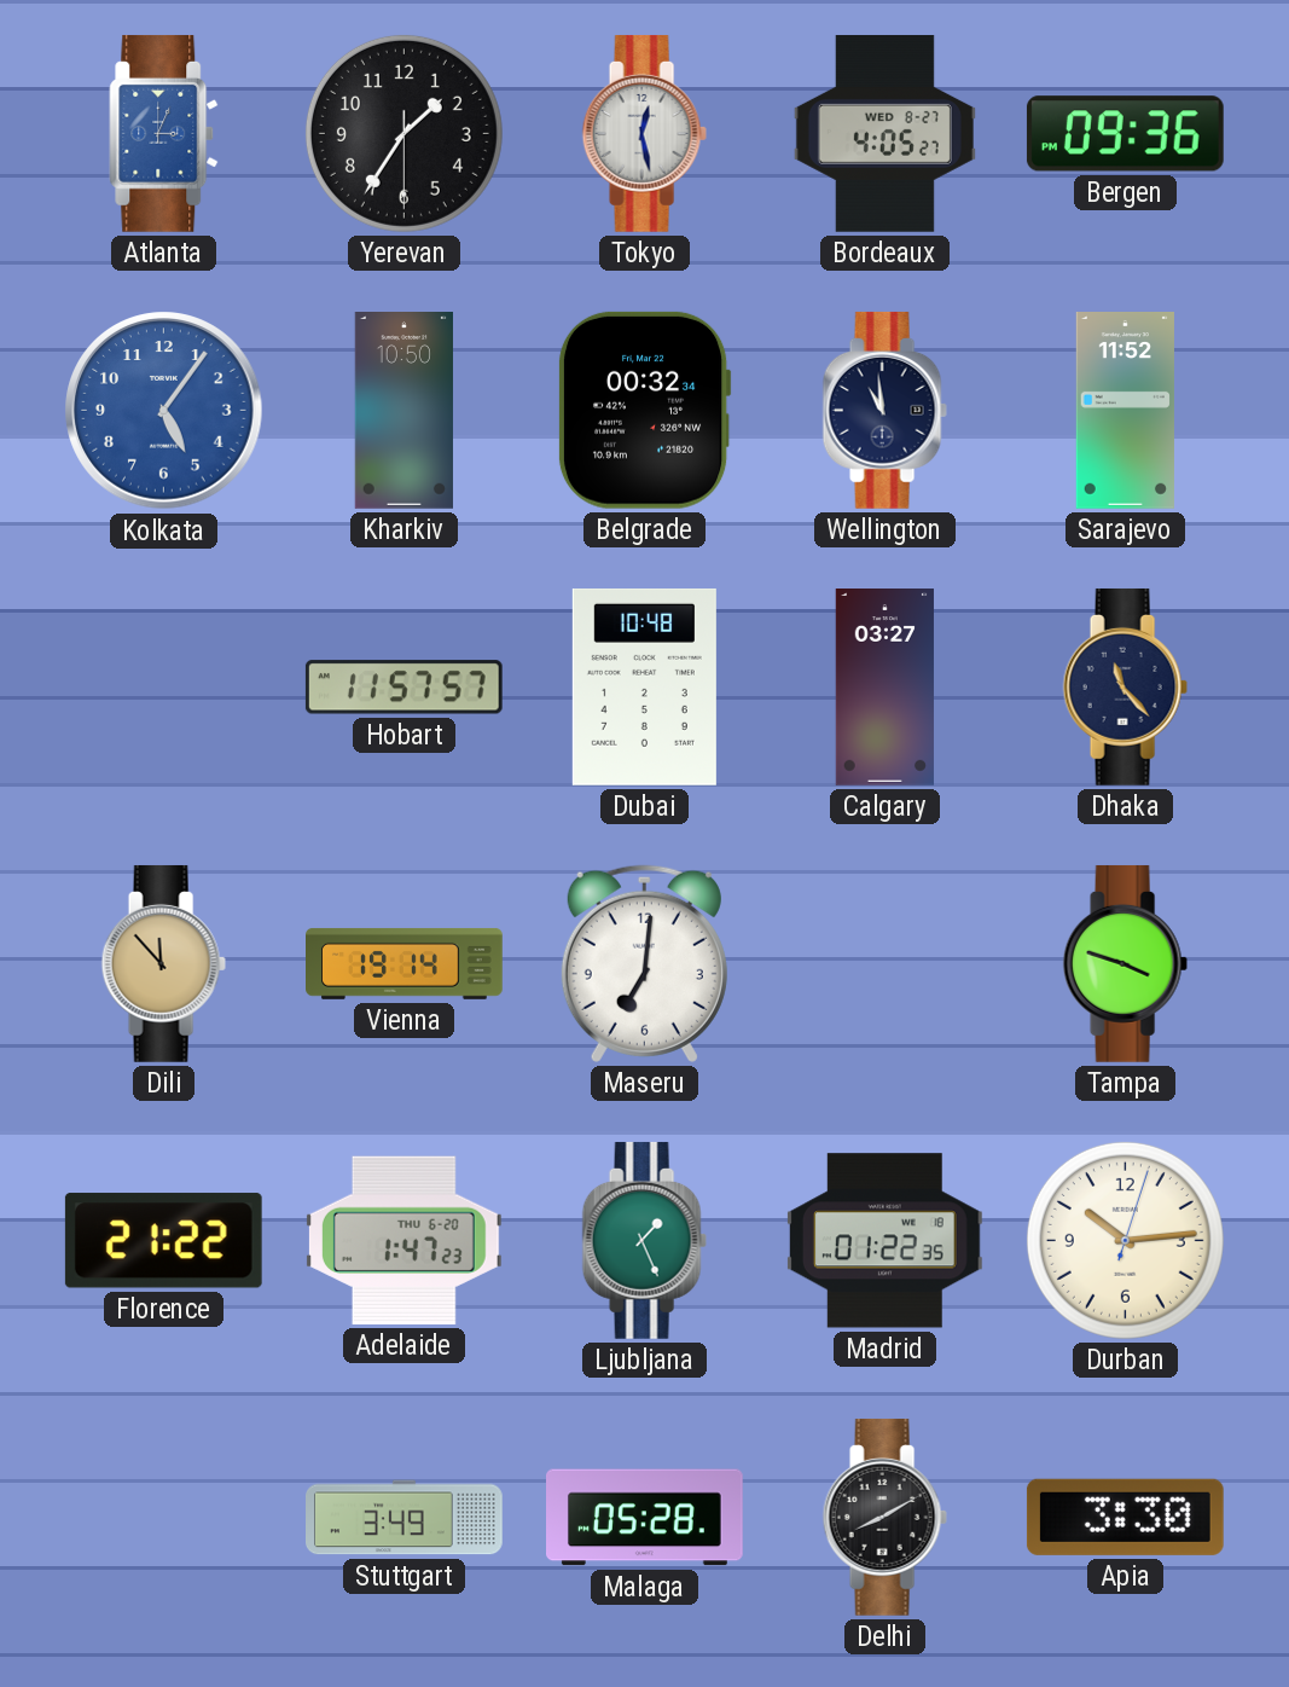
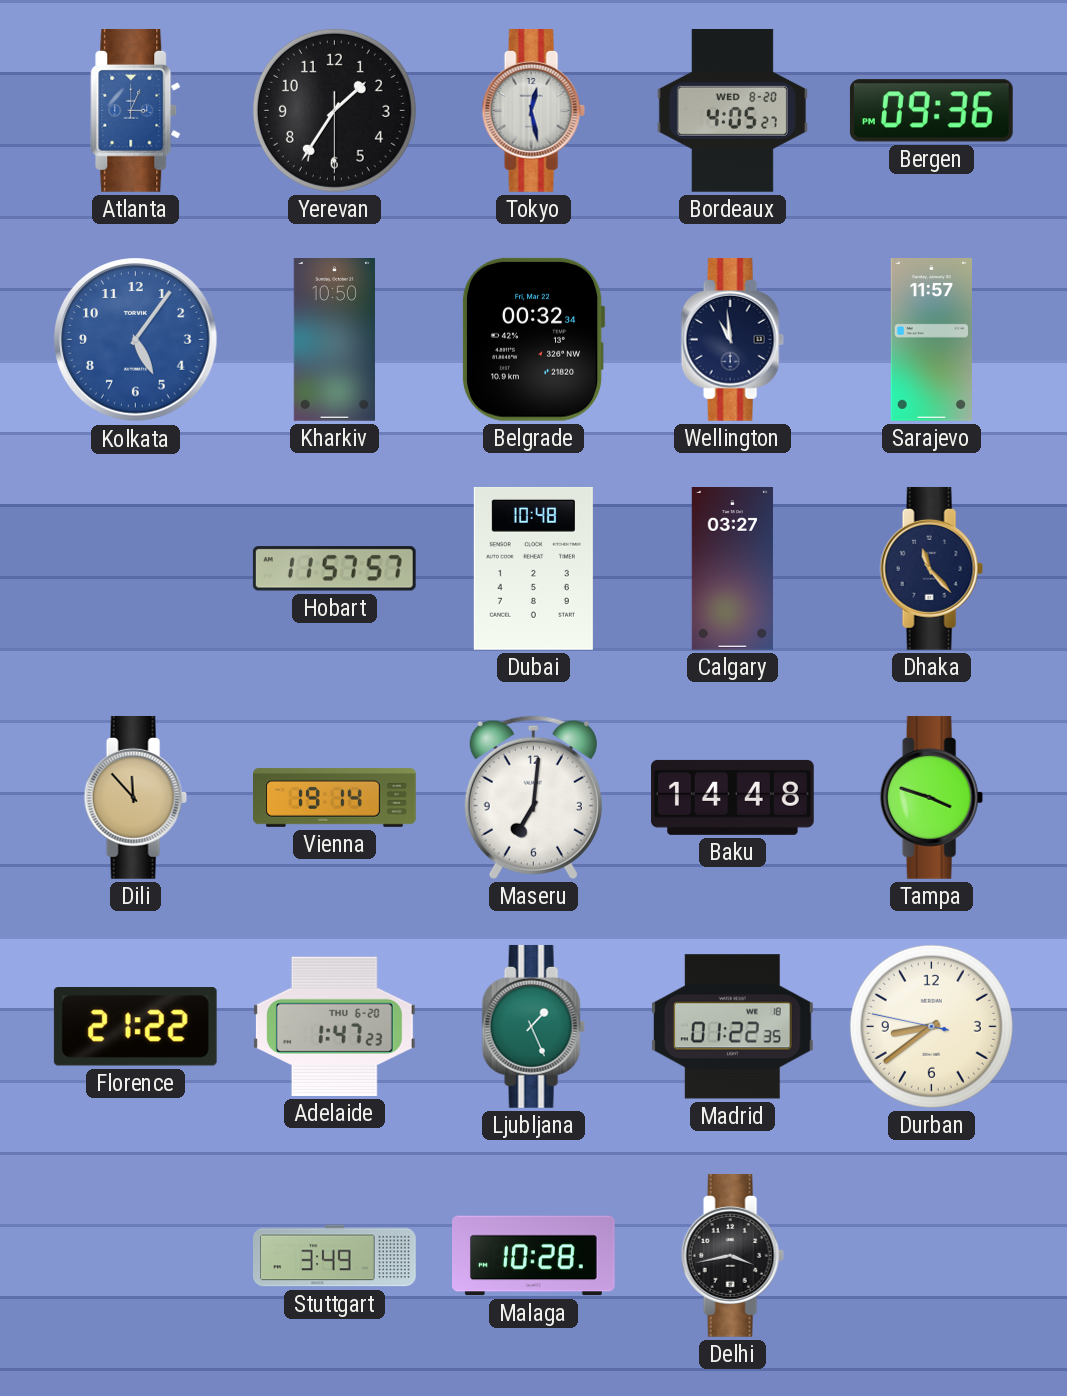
Bordeaux date: WED 8-27 -> WED 8-20 (732, 110)
Sarajevo: 11:52 -> 11:57 (931, 340)
Baku: none -> 14:48 (733, 797)
Durban: 10:14 -> 8:38 (931, 1026)
Malaga: 05:28 -> 10:28 (534, 1256)
Delhi: 8:10 -> 3:43 (732, 1255)
Apia: 3:30 -> none (1125, 1517)
